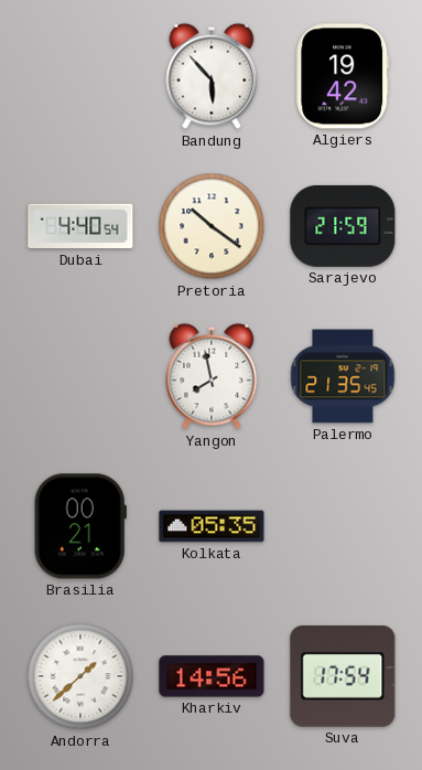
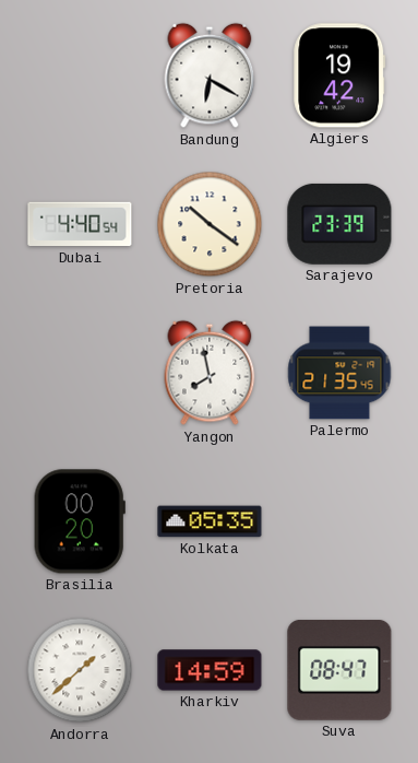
Bandung: 5:53 -> 6:20 (210, 75)
Sarajevo: 21:59 -> 23:39 (339, 224)
Brasilia: 00:21 -> 00:20 (80, 521)
Kharkiv: 14:56 -> 14:59 (210, 670)
Suva: 17:54 -> 08:47 (339, 670)
